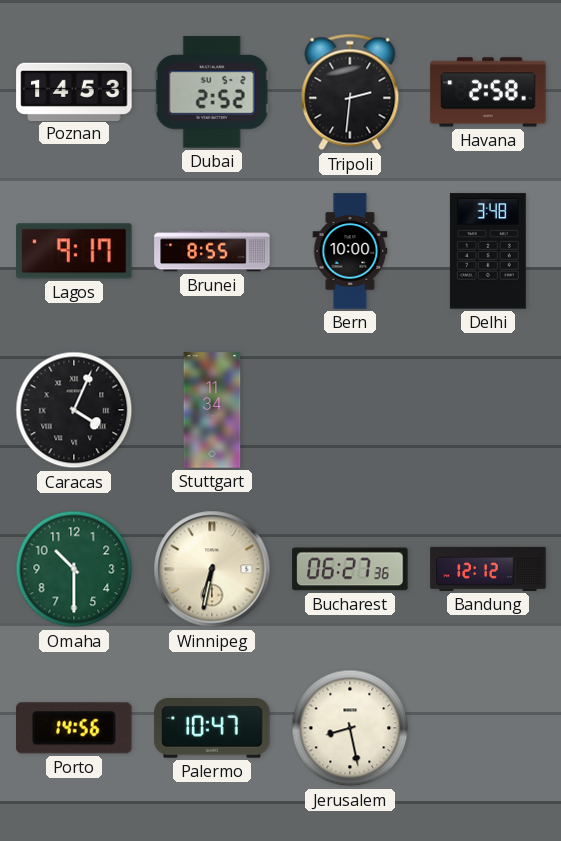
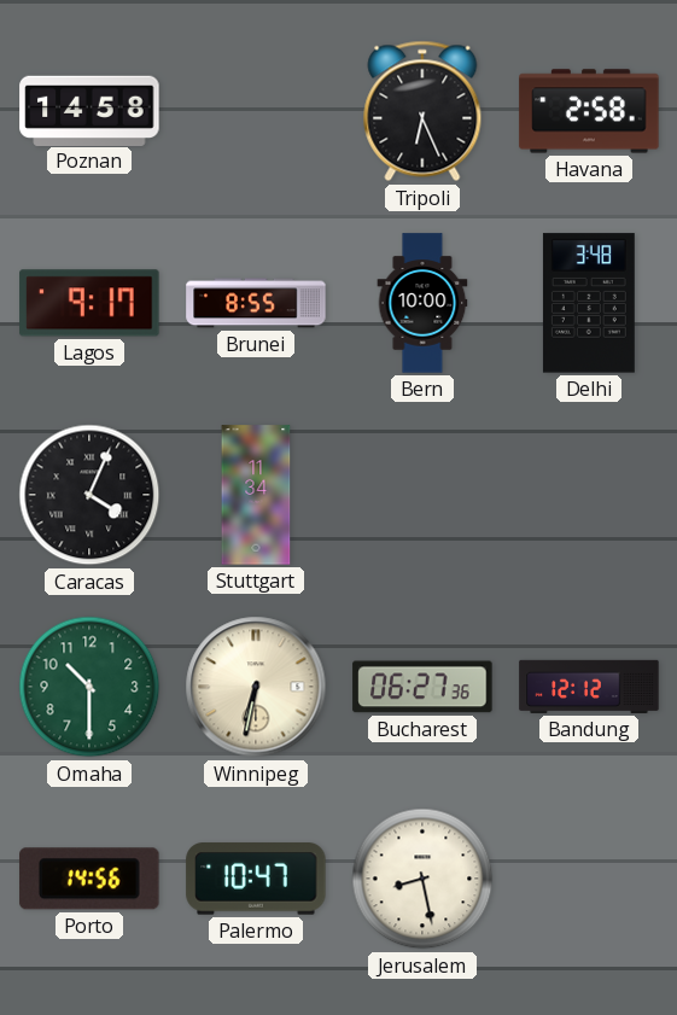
Poznan: 14:53 -> 14:58 (89, 110)
Dubai: 2:52 -> none (212, 92)
Tripoli: 2:31 -> 6:26 (422, 111)
